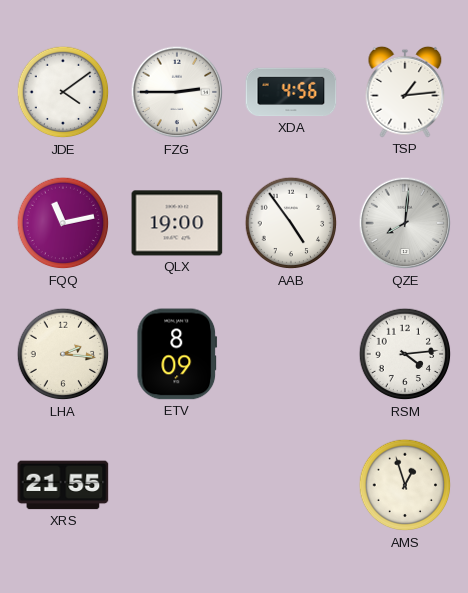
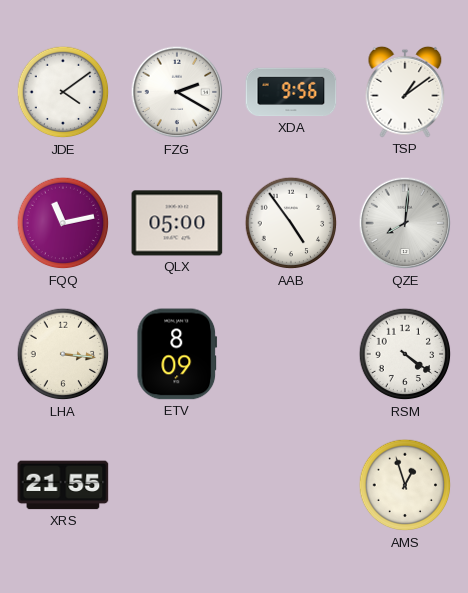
FZG: 2:45 -> 2:20 (177, 92)
XDA: 4:56 -> 9:56 (291, 92)
TSP: 1:14 -> 1:09 (405, 92)
QLX: 19:00 -> 05:00 (177, 223)
LHA: 2:16 -> 3:16 (63, 354)
RSM: 4:14 -> 4:21 (405, 354)
